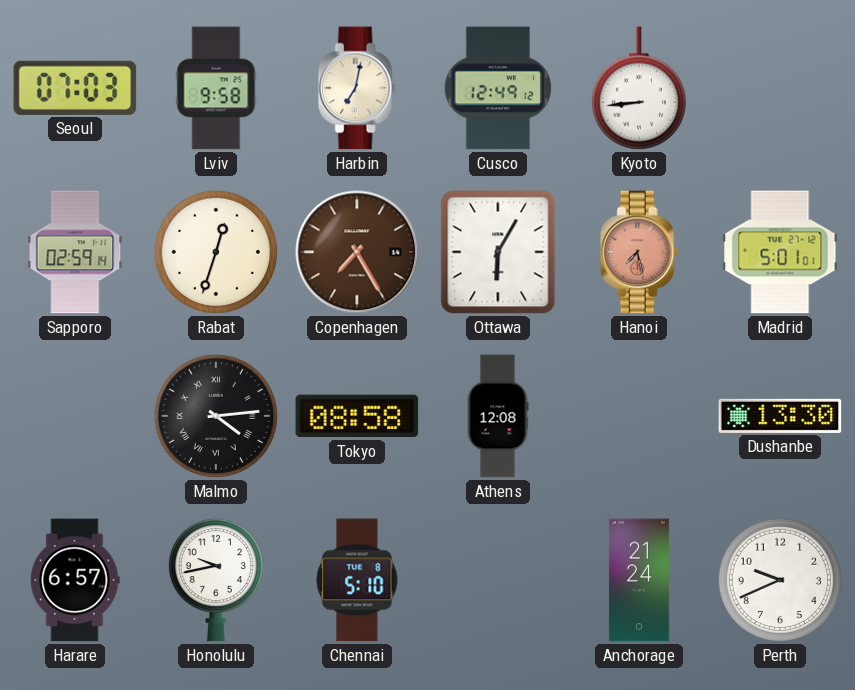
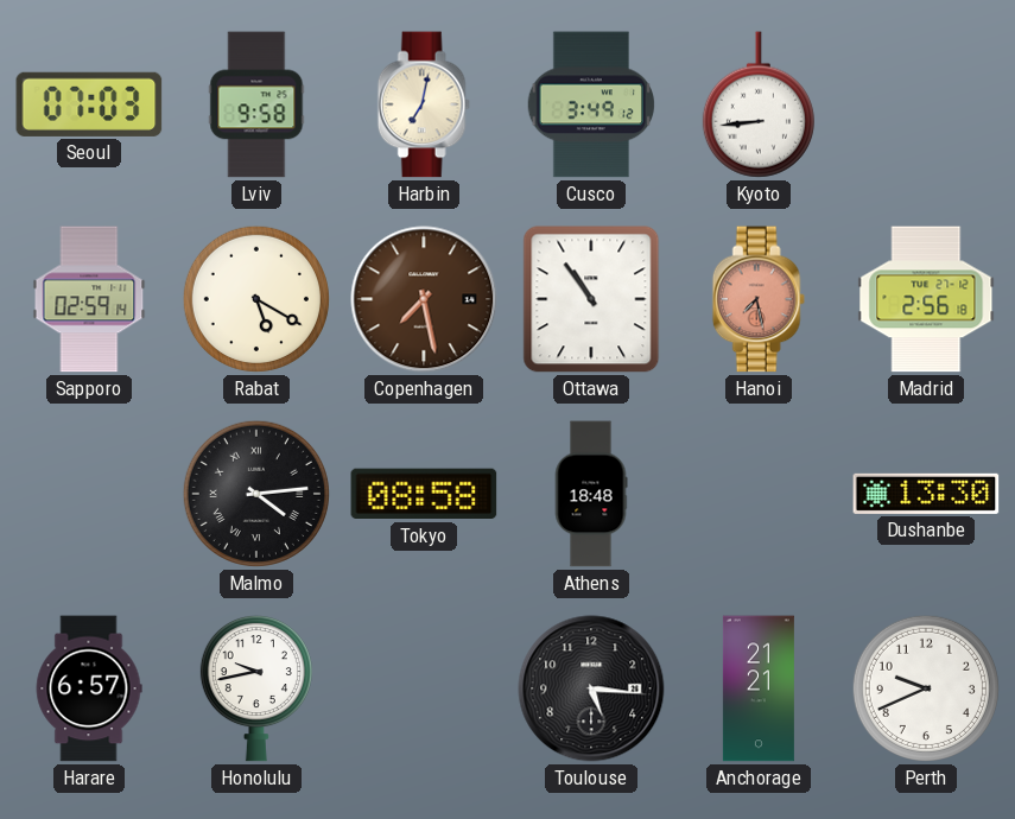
Cusco: 12:49 -> 3:49 (590, 104)
Rabat: 12:33 -> 5:20 (256, 299)
Copenhagen: 7:25 -> 7:28 (424, 299)
Ottawa: 6:05 -> 10:54 (591, 299)
Madrid: 5:01 -> 2:56 (926, 299)
Athens: 12:08 -> 18:48 (591, 494)
Chennai: 5:10 -> none (357, 580)
Toulouse: none -> 5:16 (591, 688)
Anchorage: 21:24 -> 21:21 (759, 688)
